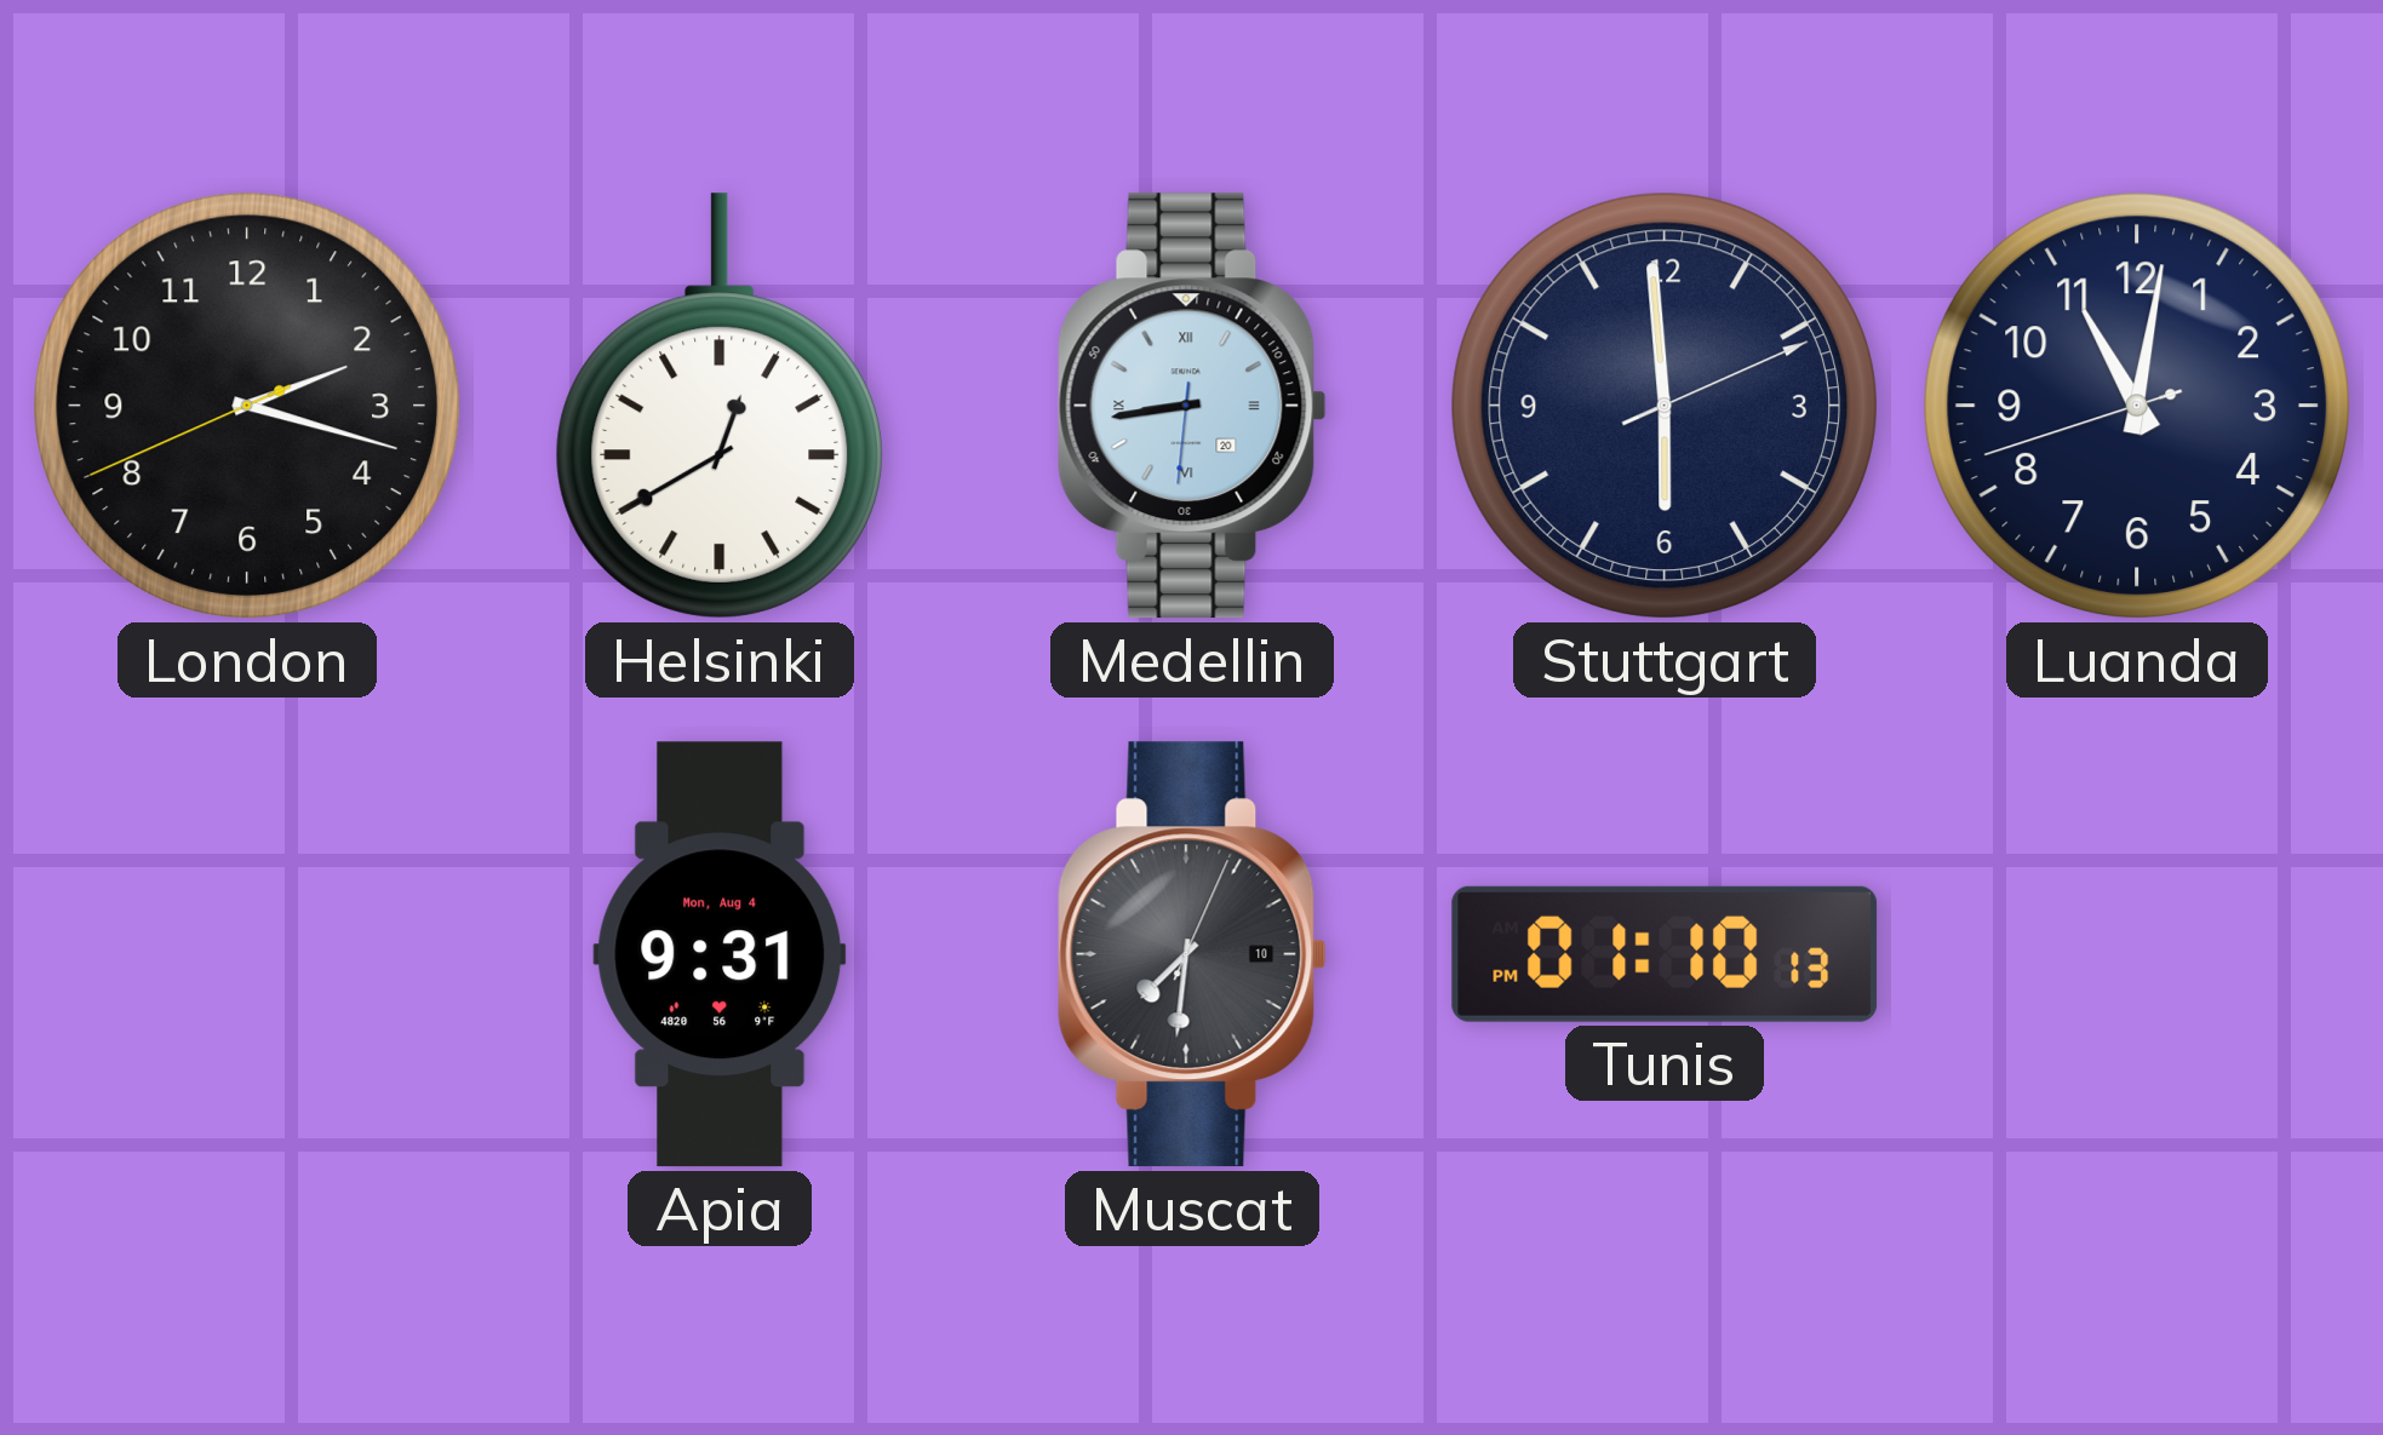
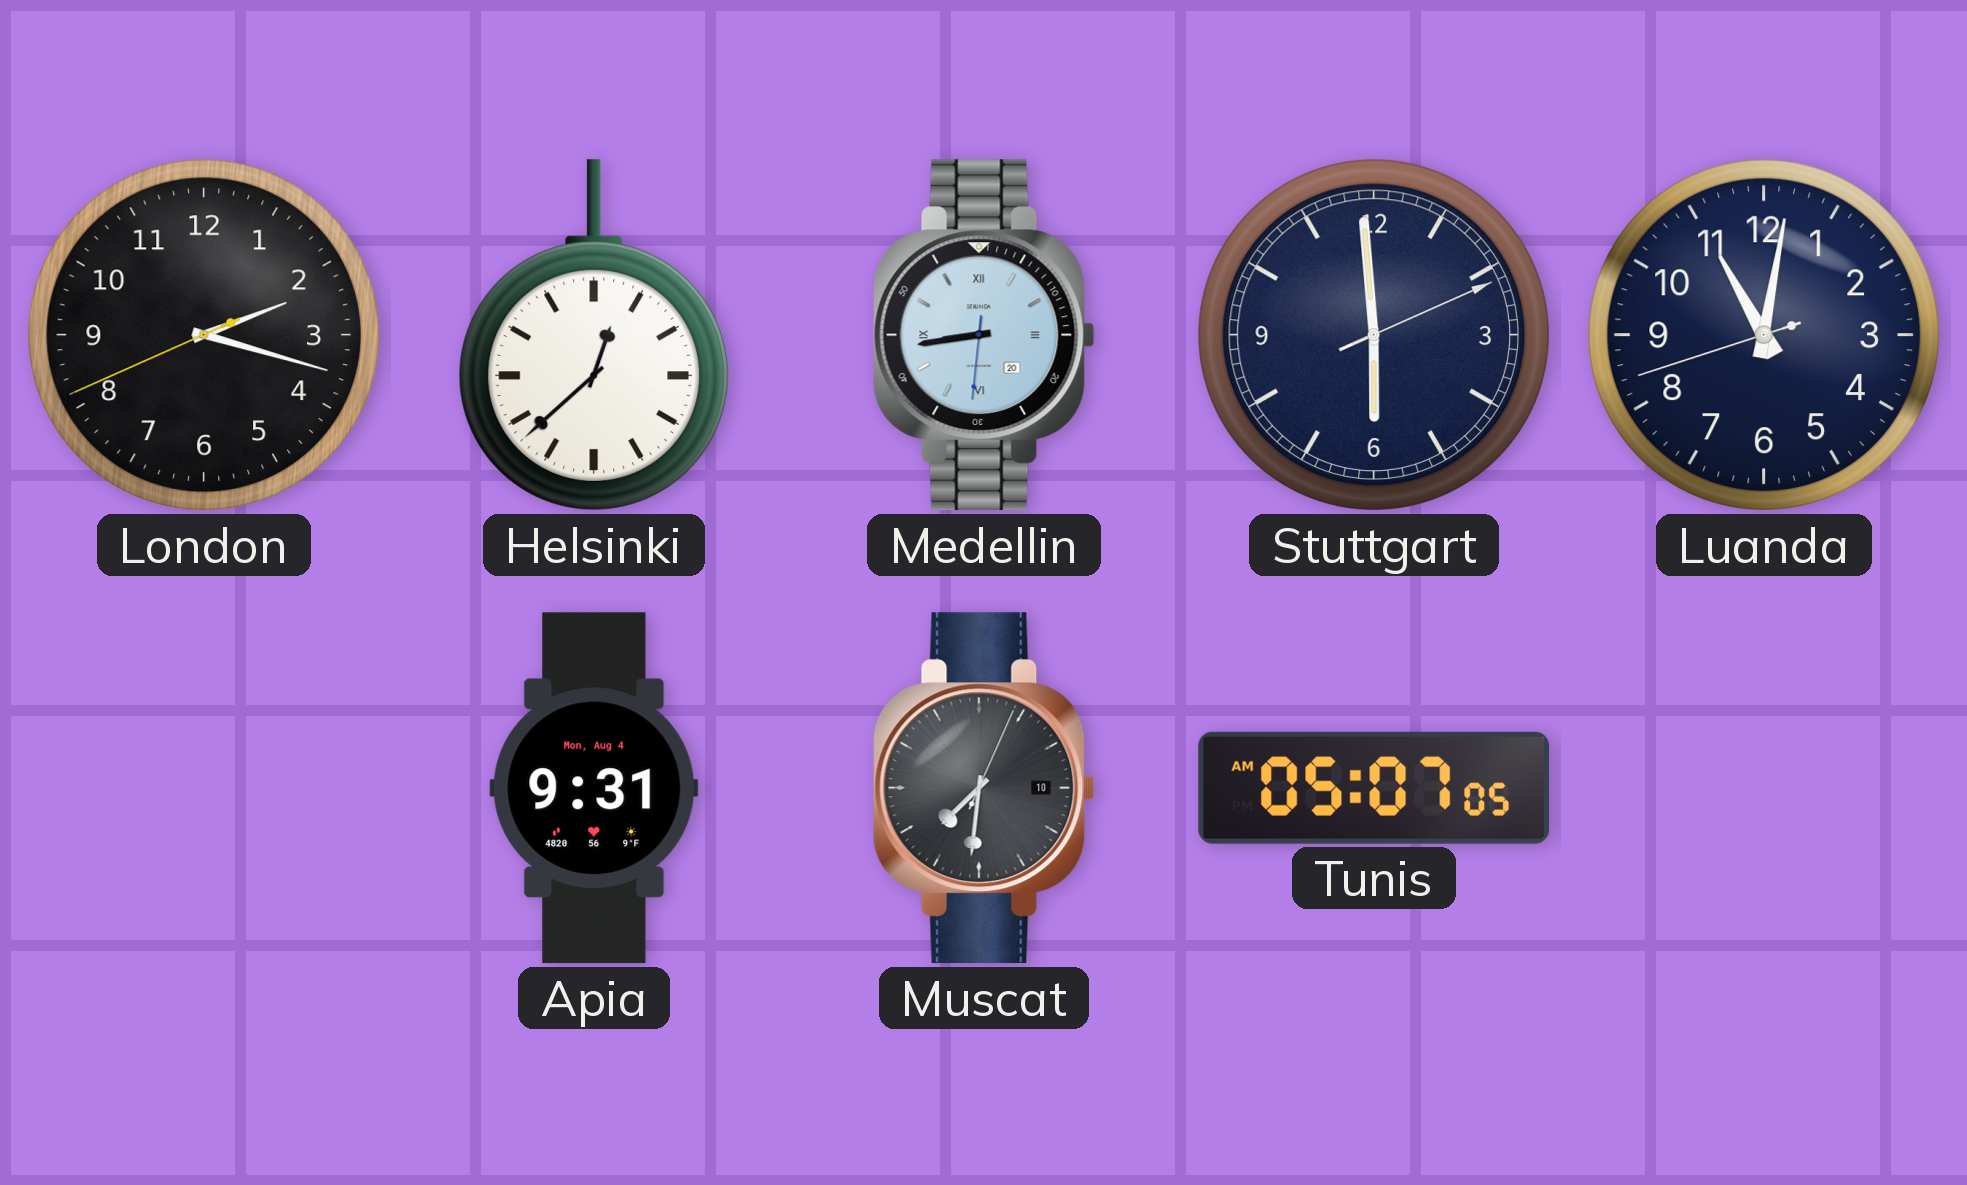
Helsinki: 12:40 -> 12:38 (593, 335)
Tunis: 01:10 -> 05:07 (1374, 788)
